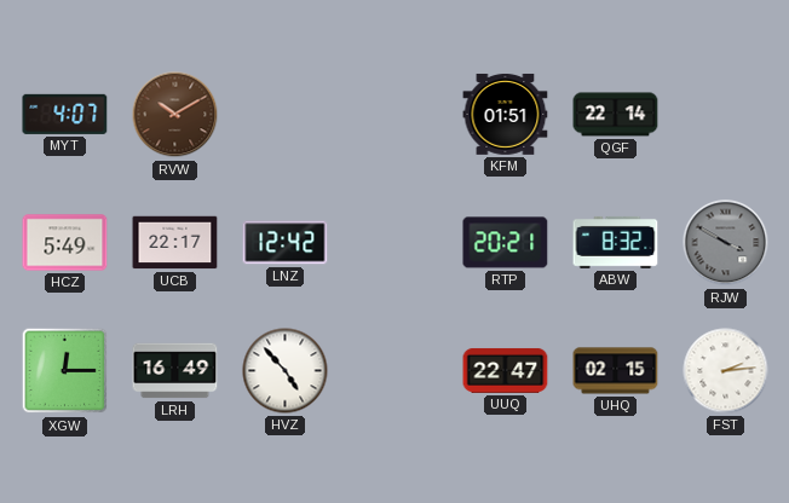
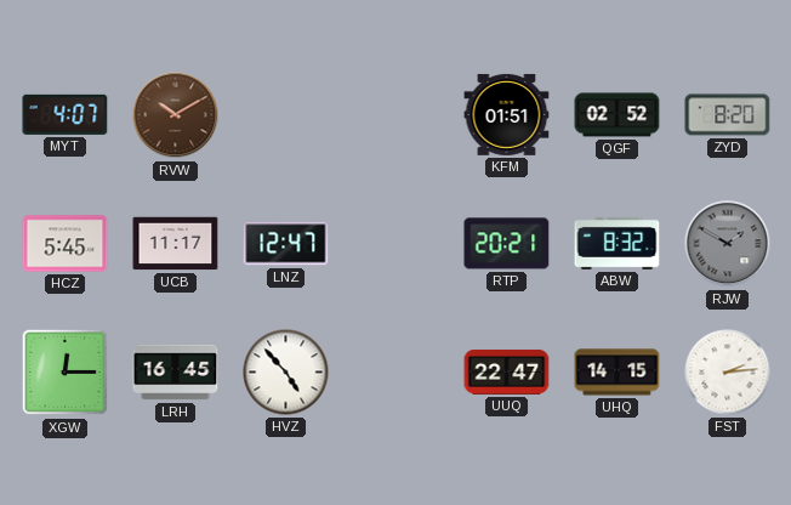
QGF: 22:14 -> 02:52 (618, 115)
ZYD: none -> 8:20 (728, 115)
HCZ: 5:49 -> 5:45 (66, 244)
UCB: 22:17 -> 11:17 (176, 244)
LNZ: 12:42 -> 12:47 (286, 244)
RJW: 3:50 -> 1:50 (728, 244)
LRH: 16:49 -> 16:45 (176, 373)
UHQ: 02:15 -> 14:15 (618, 373)
